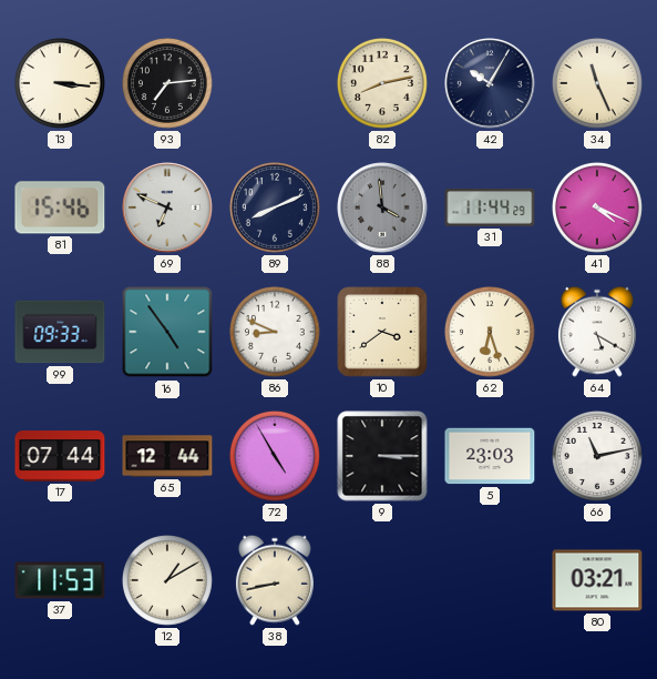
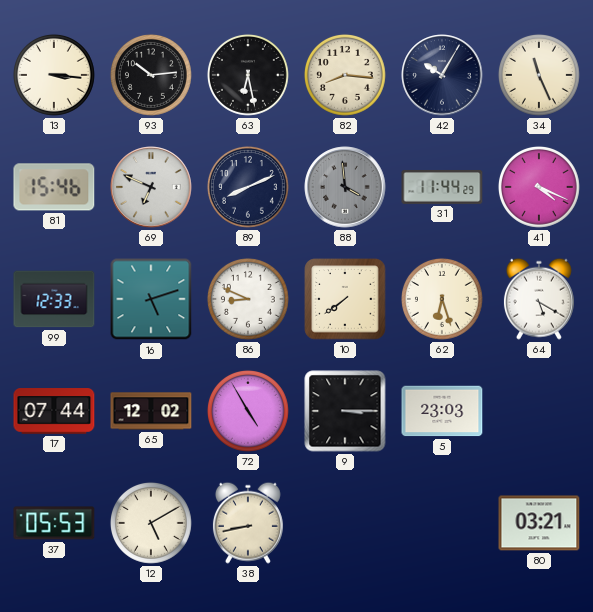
93: 7:14 -> 10:14 (151, 75)
63: none -> 6:28 (248, 75)
82: 8:13 -> 8:16 (345, 75)
99: 09:33 -> 12:33 (54, 299)
16: 4:54 -> 5:12 (151, 299)
10: 3:39 -> 7:39 (345, 299)
65: 12:44 -> 12:02 (151, 411)
66: 11:13 -> none (597, 456)
37: 11:53 -> 05:53 (54, 523)
12: 1:10 -> 5:10 (151, 523)
